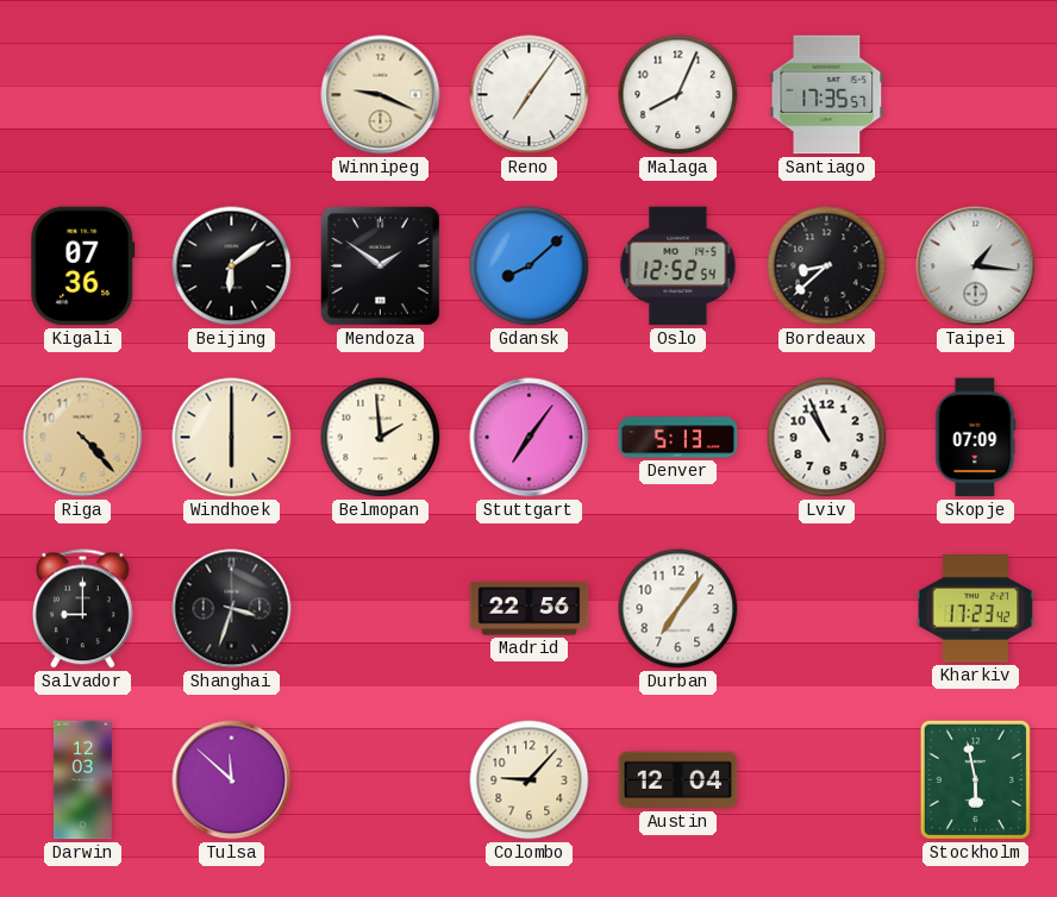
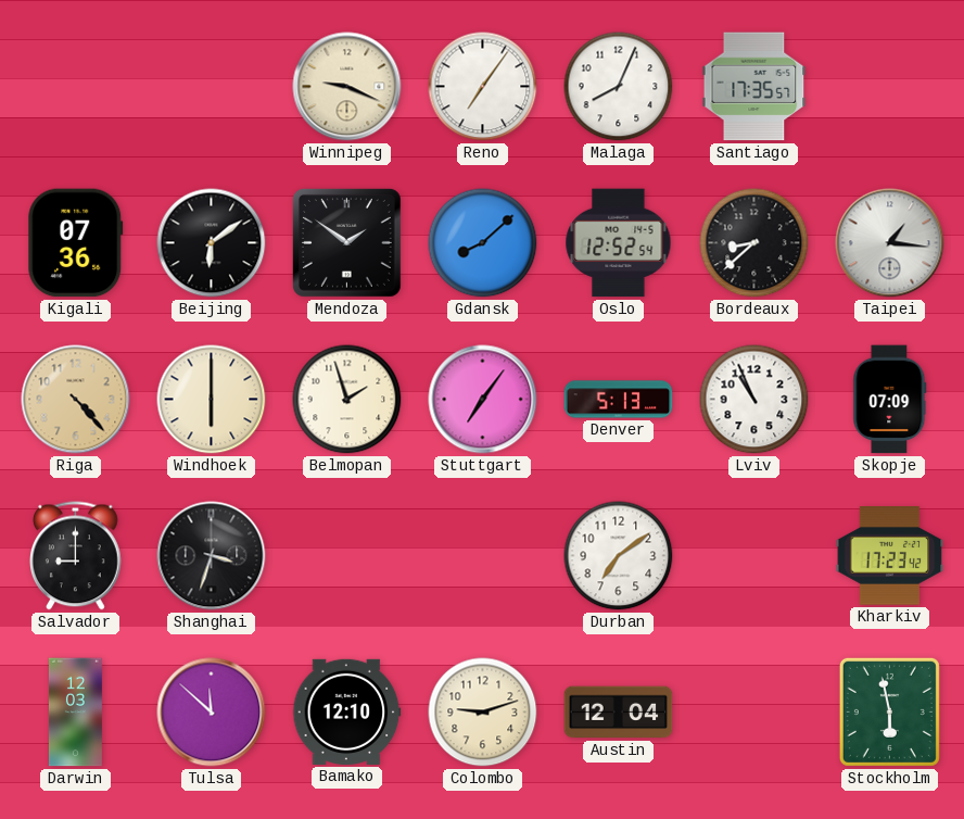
Belmopan: 1:59 -> 1:57 (347, 400)
Madrid: 22:56 -> none (530, 609)
Durban: 7:06 -> 7:09 (619, 556)
Bamako: none -> 12:10 (347, 711)
Colombo: 9:07 -> 9:12 (483, 713)
